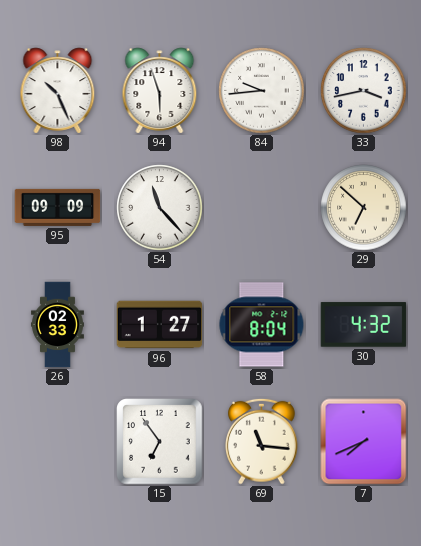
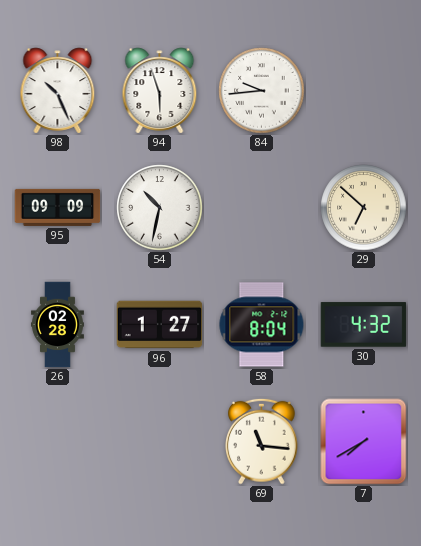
33: 3:43 -> none (364, 91)
54: 11:23 -> 10:32 (160, 208)
26: 02:33 -> 02:28 (57, 325)
15: 6:54 -> none (160, 442)
7: 7:41 -> 7:40 (364, 442)
